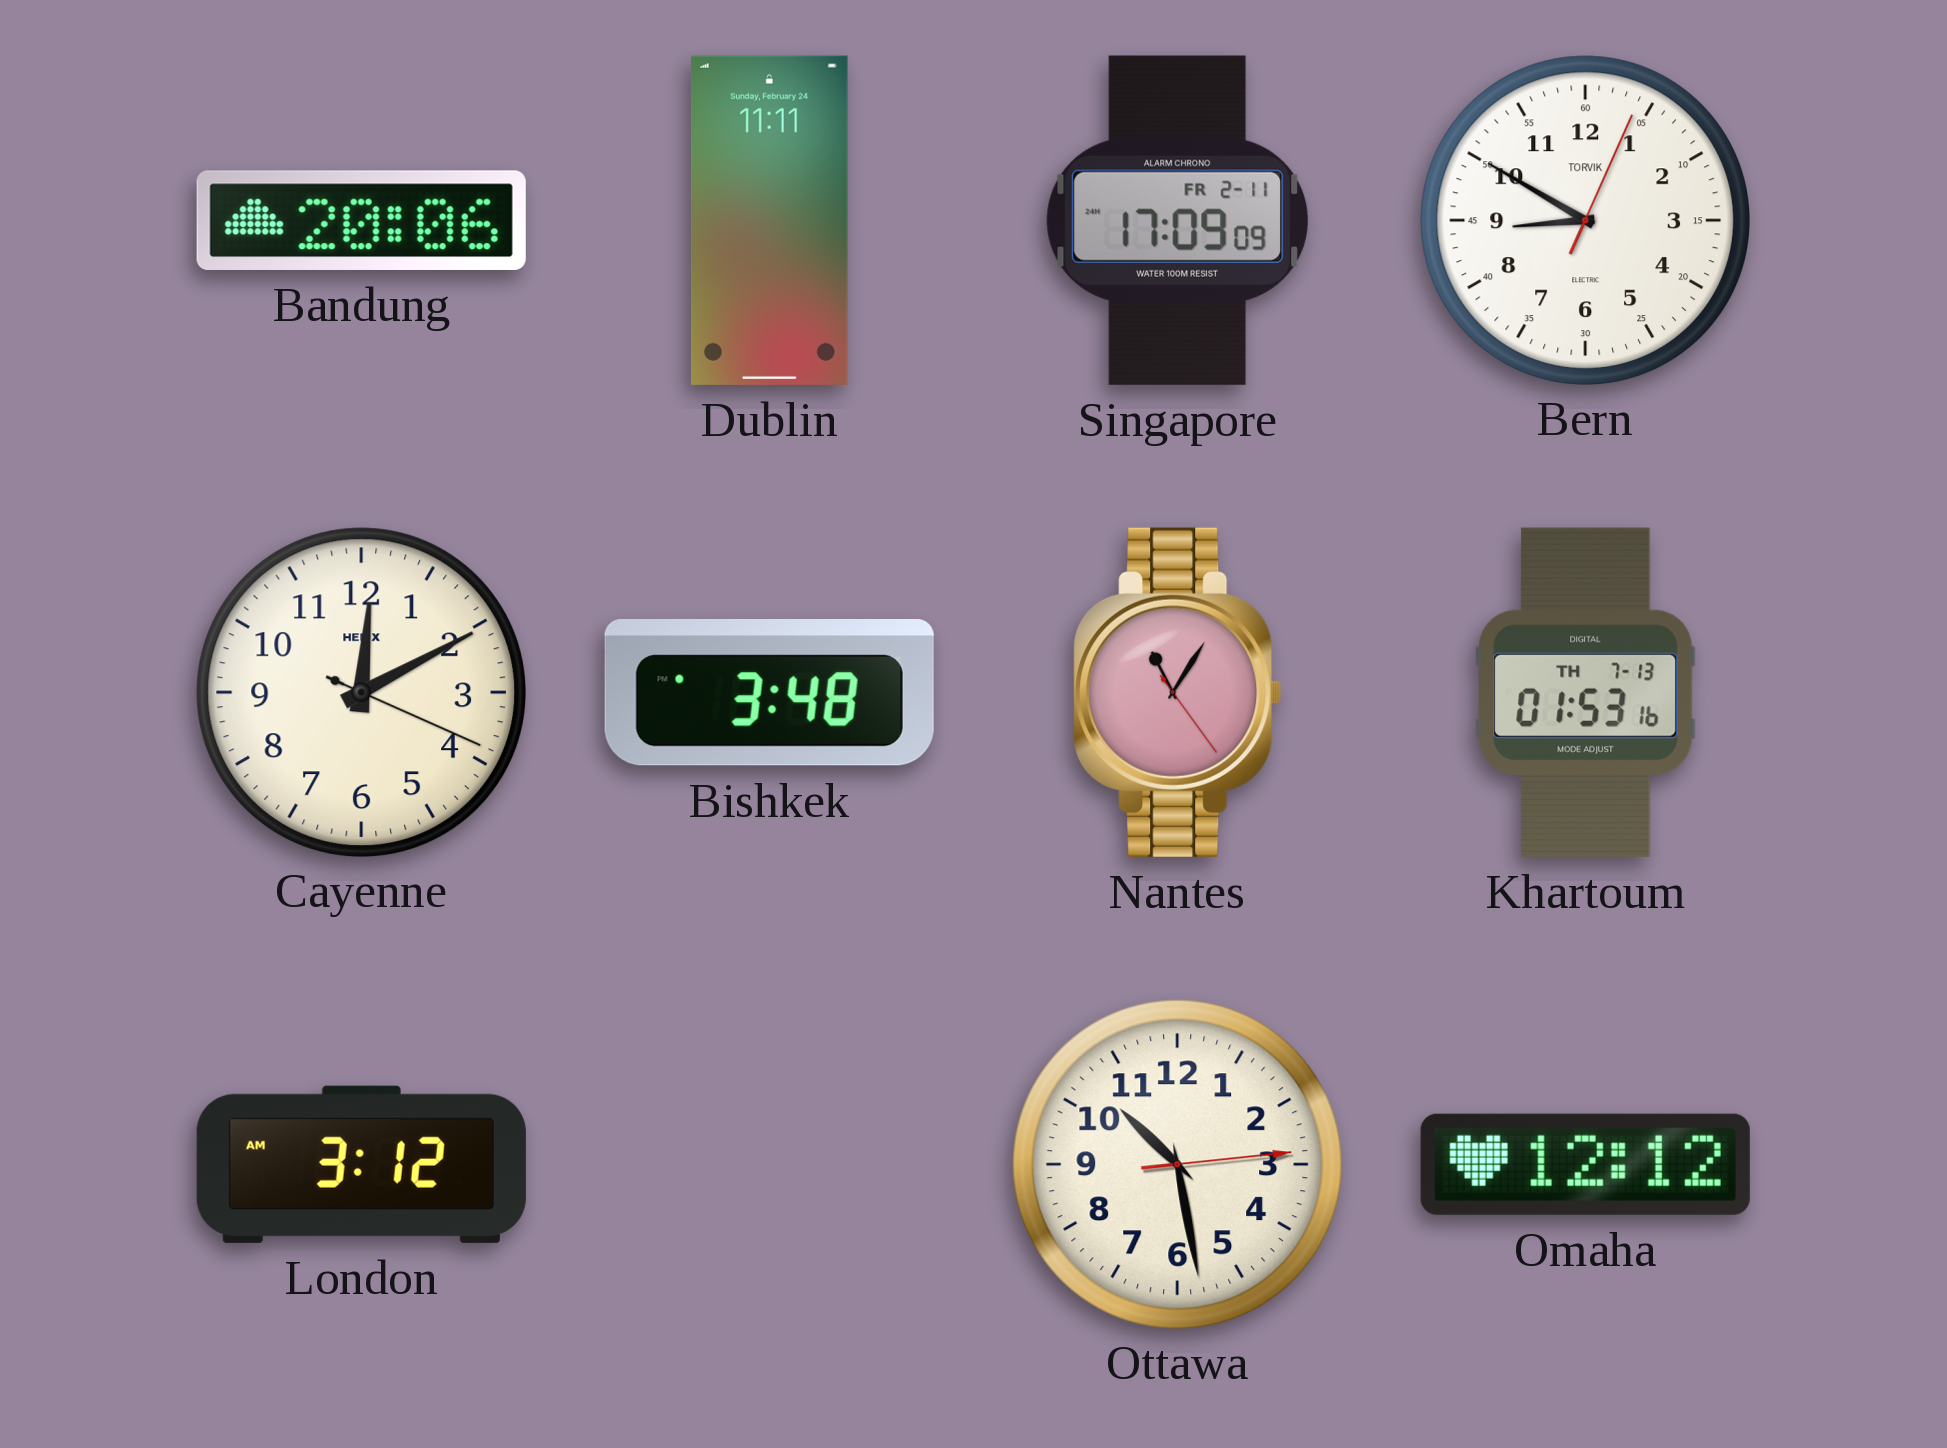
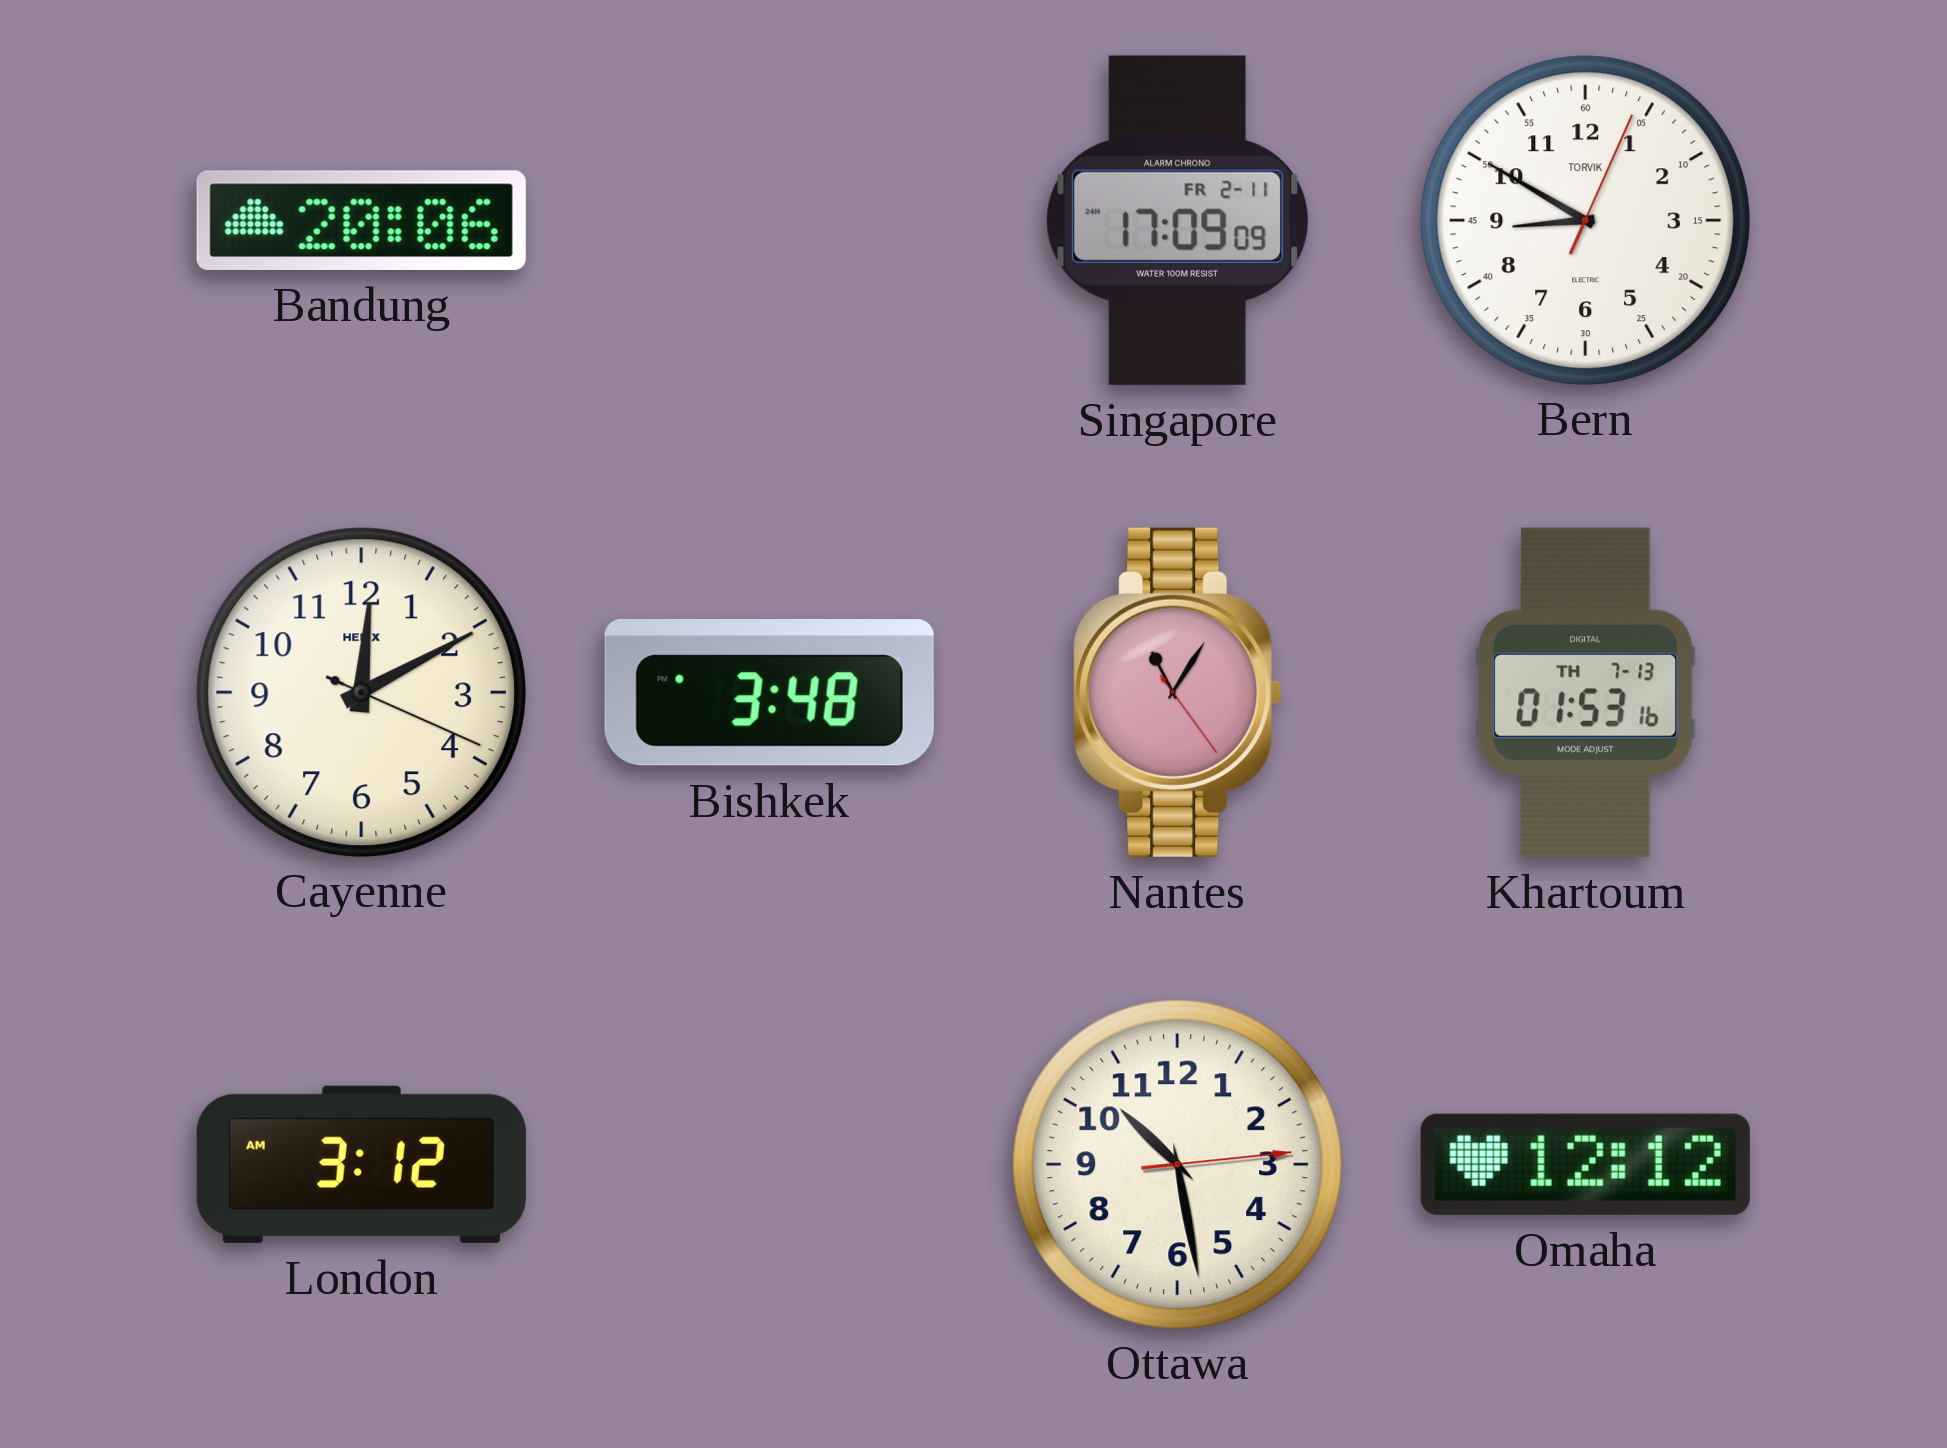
Dublin: 11:11 -> none (770, 220)
